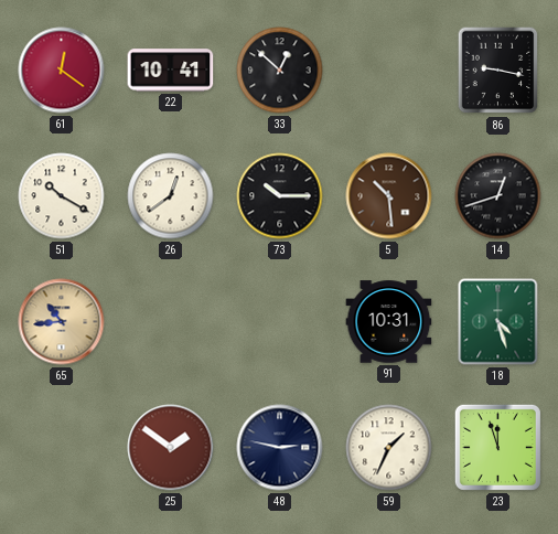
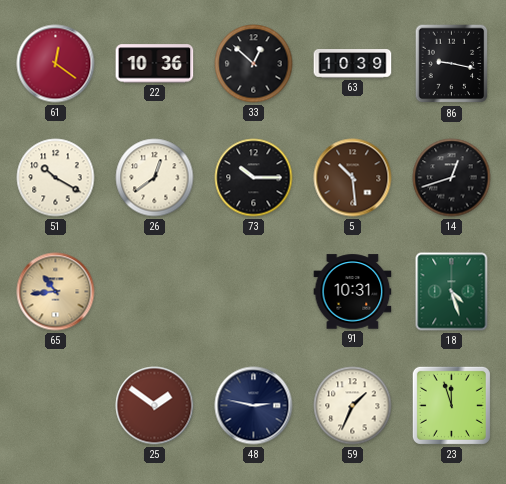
22: 10:41 -> 10:36 (155, 64)
63: none -> 10:39 (353, 64)
